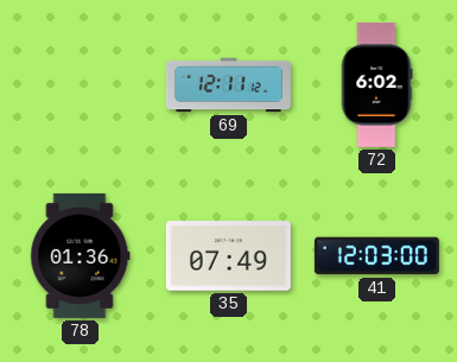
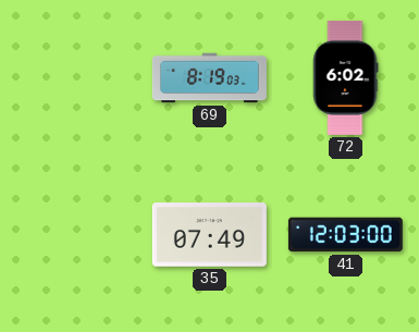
69: 12:11 -> 8:19 (209, 78)
78: 01:36 -> none (81, 255)
